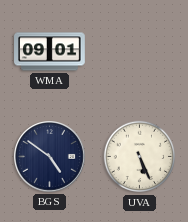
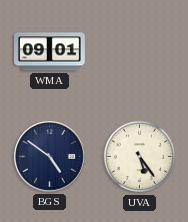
UVA: 5:26 -> 5:24 (140, 157)
